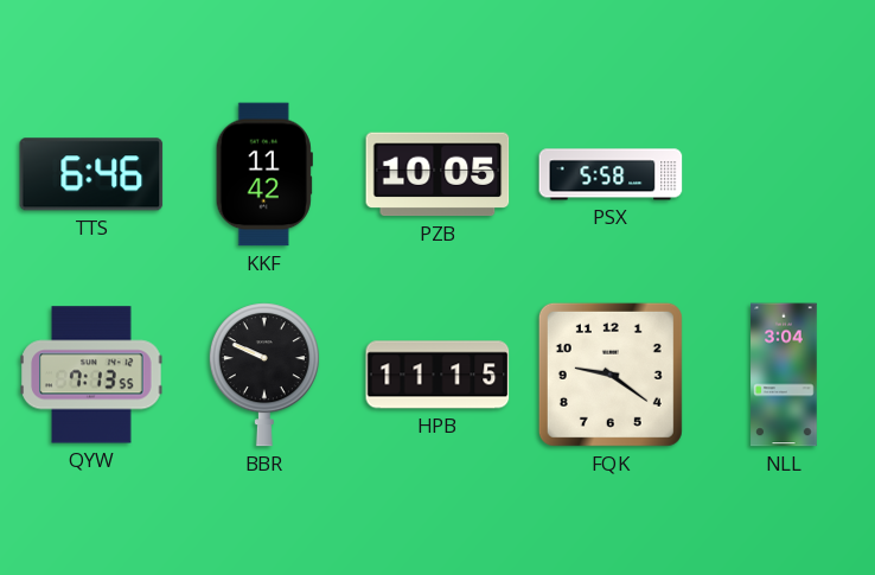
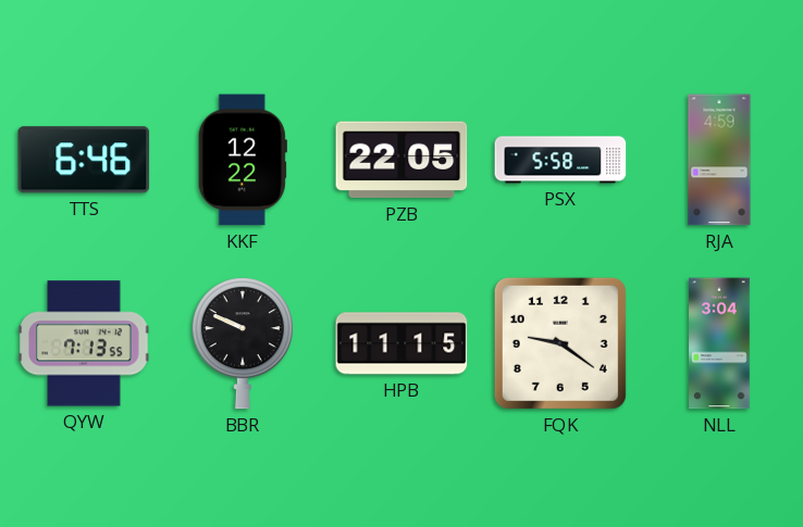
KKF: 11:42 -> 12:22 (243, 160)
PZB: 10:05 -> 22:05 (401, 160)
RJA: none -> 4:59 (719, 160)
